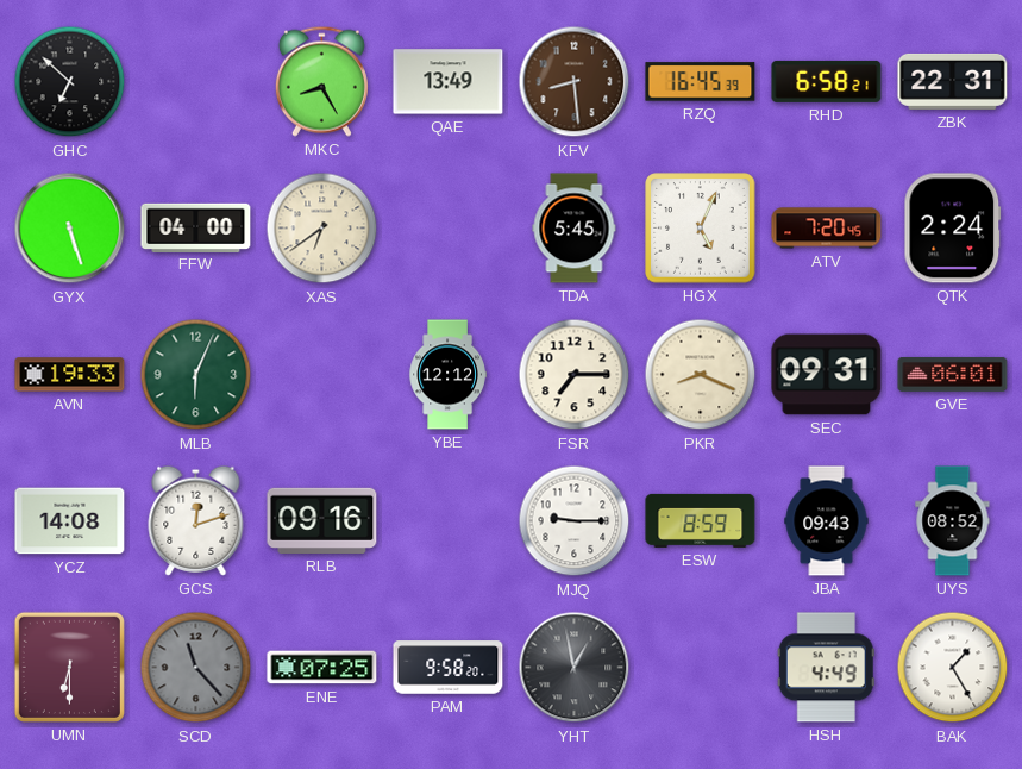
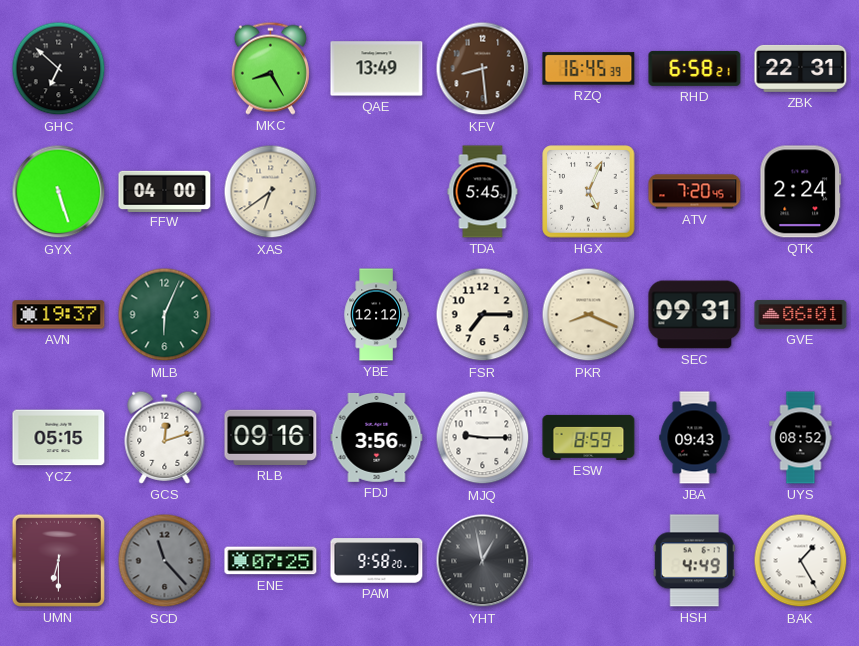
AVN: 19:33 -> 19:37 (59, 315)
YCZ: 14:08 -> 05:15 (59, 438)
FDJ: none -> 3:56 (377, 437)
